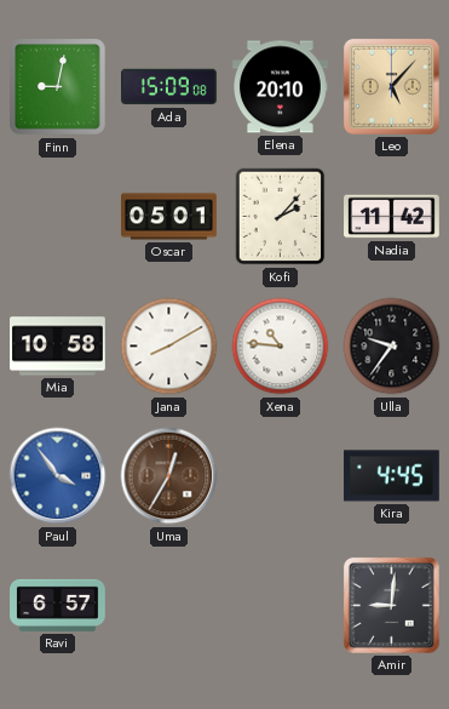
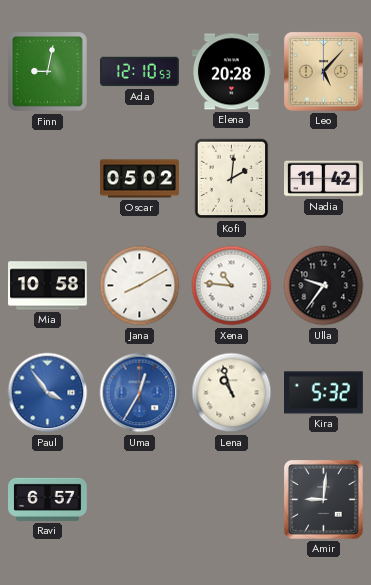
Ada: 15:09 -> 12:10 (140, 72)
Elena: 20:10 -> 20:28 (232, 72)
Oscar: 05:01 -> 05:02 (140, 179)
Kofi: 2:07 -> 2:01 (232, 179)
Uma dial: brown -> blue (140, 393)
Lena: none -> 10:57 (232, 393)
Kira: 4:45 -> 5:32 (324, 393)
